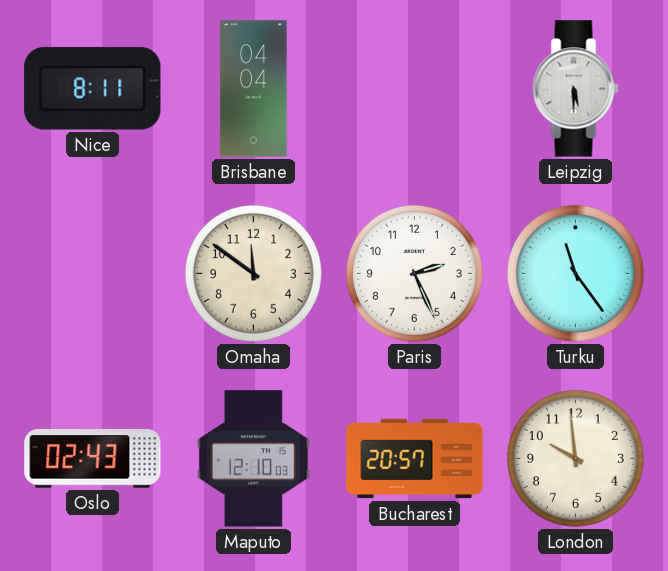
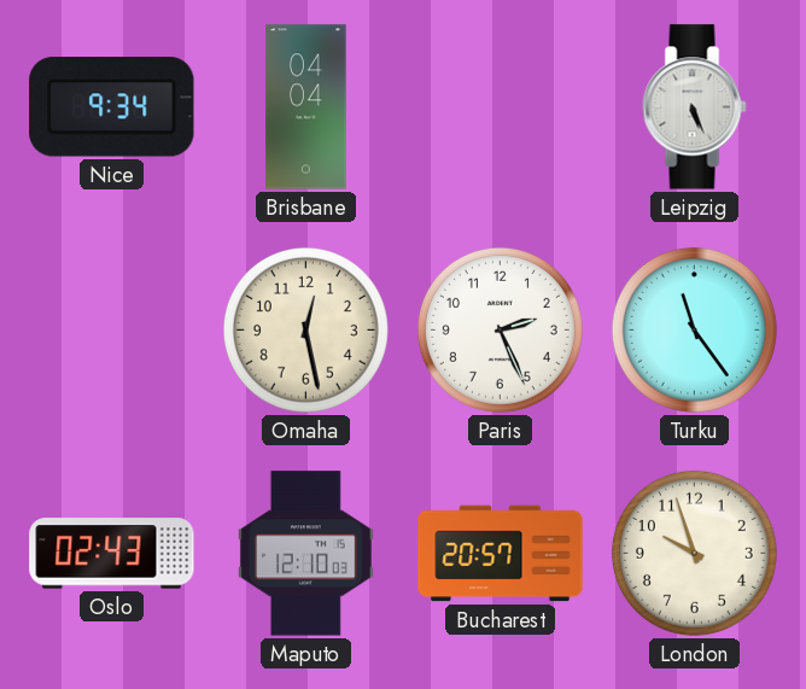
Nice: 8:11 -> 9:34 (112, 107)
Leipzig: 5:30 -> 5:26 (695, 107)
Omaha: 11:51 -> 12:28 (305, 329)
London: 9:59 -> 9:57 (694, 553)
